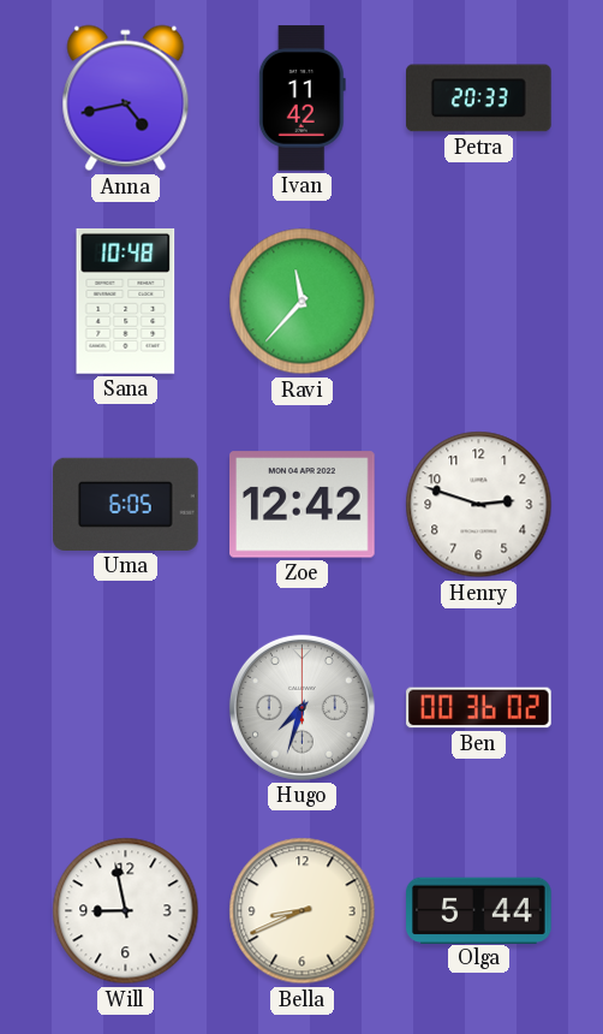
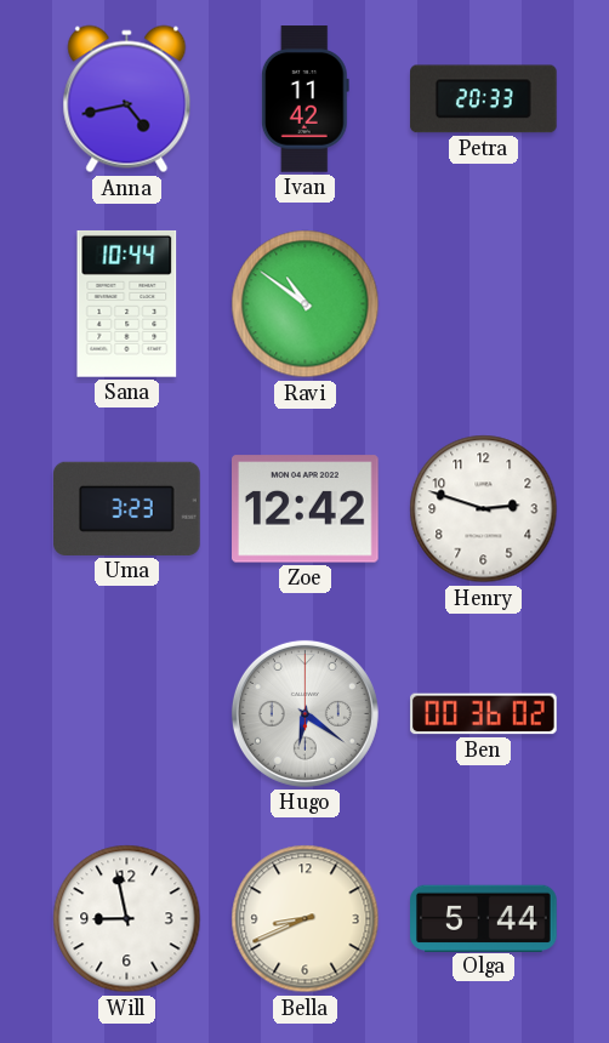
Sana: 10:48 -> 10:44 (127, 303)
Ravi: 11:37 -> 10:51 (306, 304)
Uma: 6:05 -> 3:23 (127, 508)
Hugo: 7:33 -> 6:21 (304, 713)
